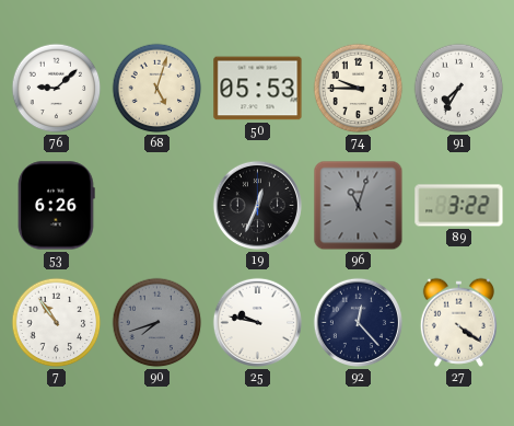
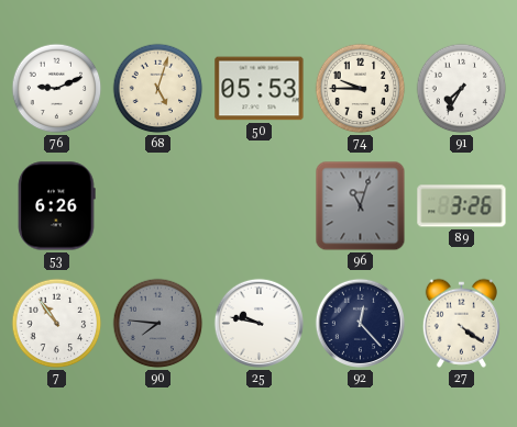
76: 9:08 -> 9:11 (57, 89)
19: 12:34 -> none (257, 205)
89: 3:22 -> 3:26 (462, 206)
90: 7:42 -> 7:46 (158, 324)
